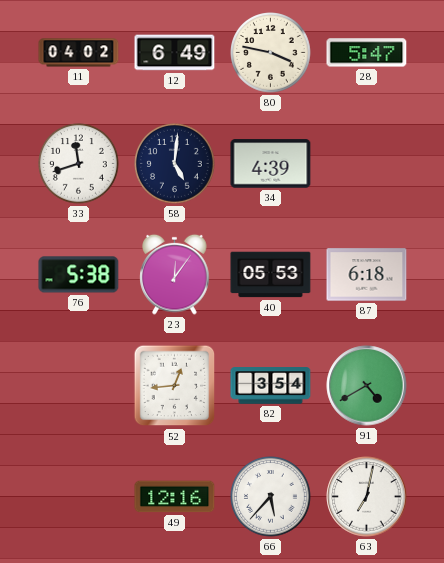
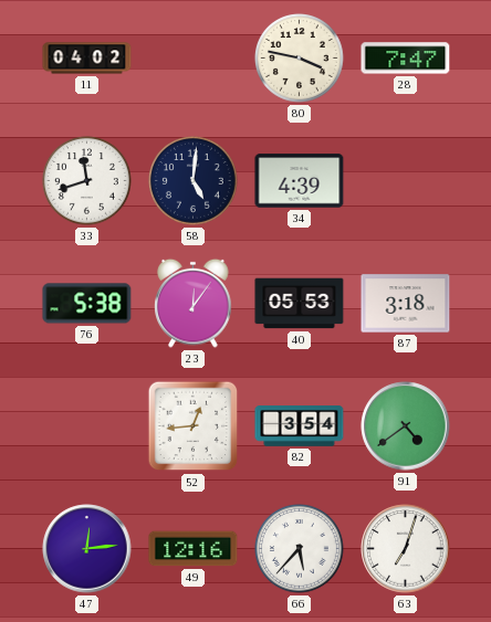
12: 6:49 -> none (175, 53)
28: 5:47 -> 7:47 (406, 59)
87: 6:18 -> 3:18 (406, 304)
91: 4:40 -> 4:39 (406, 426)
47: none -> 12:14 (87, 549)
63: 7:02 -> 7:03 (406, 549)
